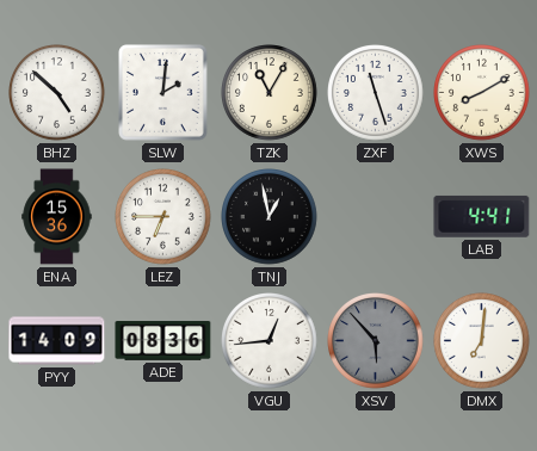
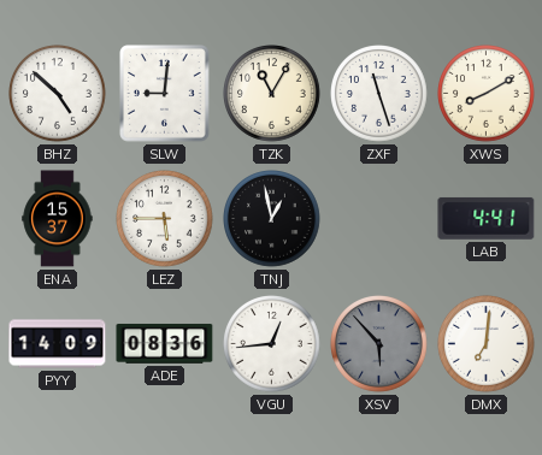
SLW: 2:01 -> 9:01 (165, 94)
ENA: 15:36 -> 15:37 (58, 219)
LEZ: 6:45 -> 5:45 (165, 219)
